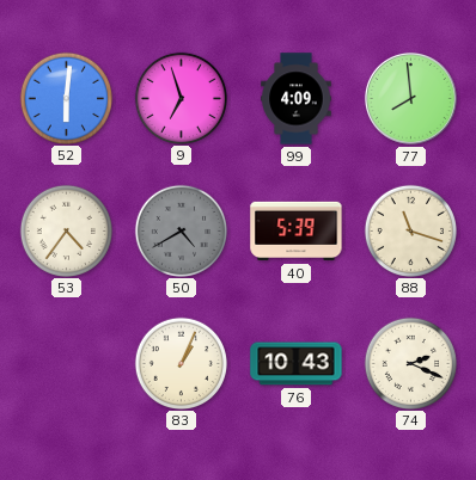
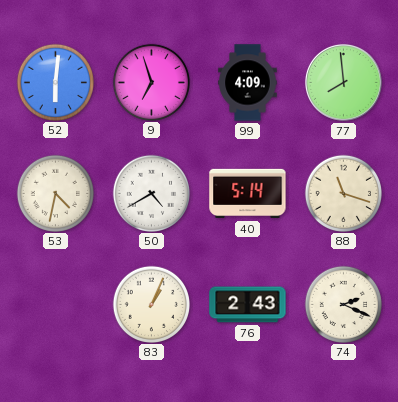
53: 4:36 -> 4:32 (55, 193)
50 dial: grey -> white (151, 193)
40: 5:39 -> 5:14 (248, 194)
76: 10:43 -> 2:43 (248, 305)
